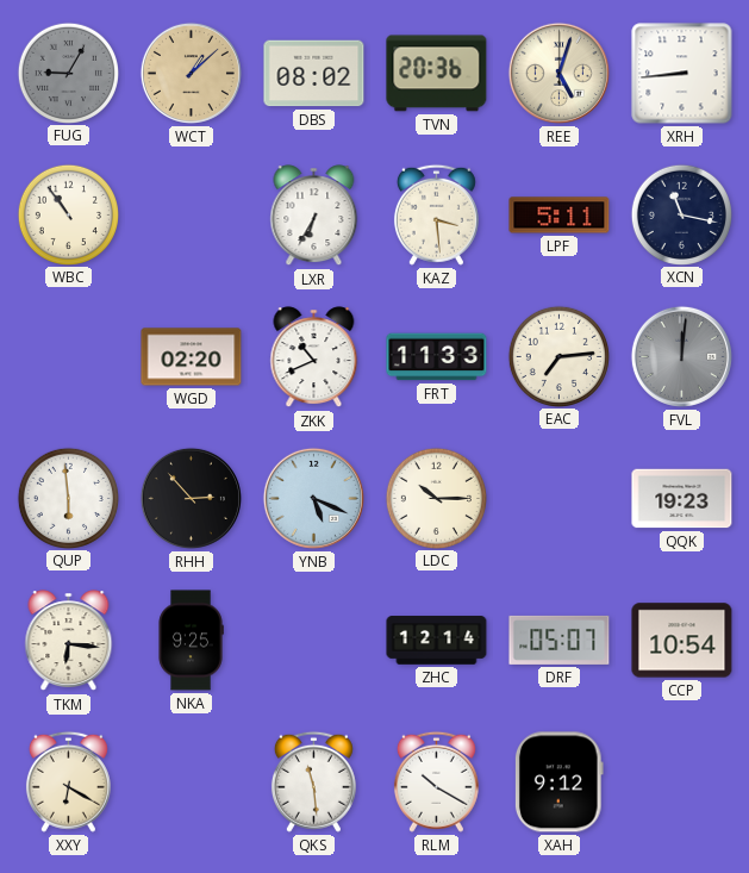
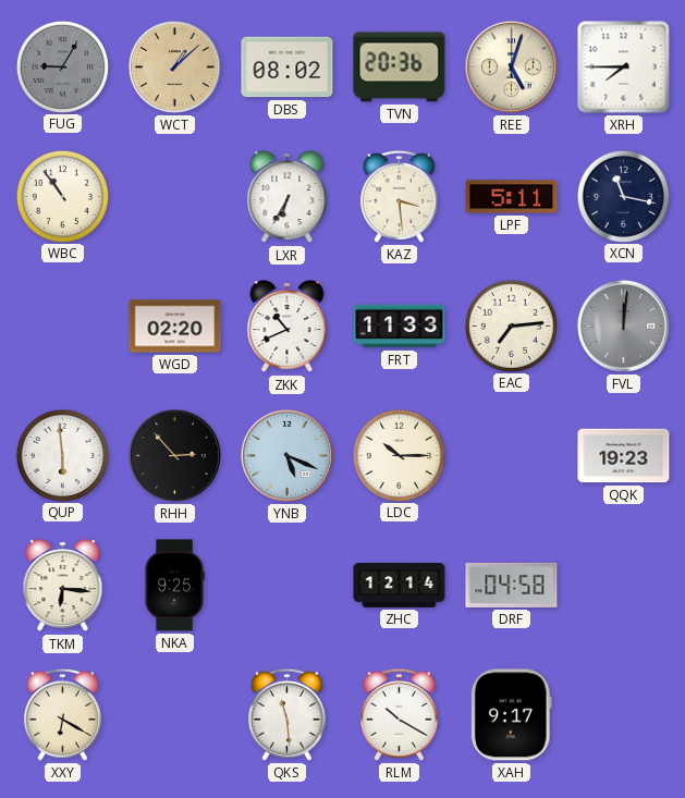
XRH: 8:44 -> 7:45 (624, 67)
DRF: 05:07 -> 04:58 (512, 585)
CCP: 10:54 -> none (682, 641)
XAH: 9:12 -> 9:17 (511, 715)
